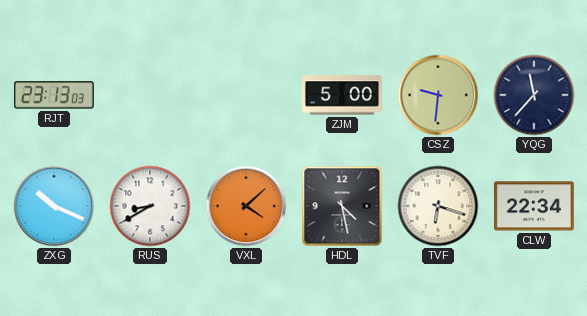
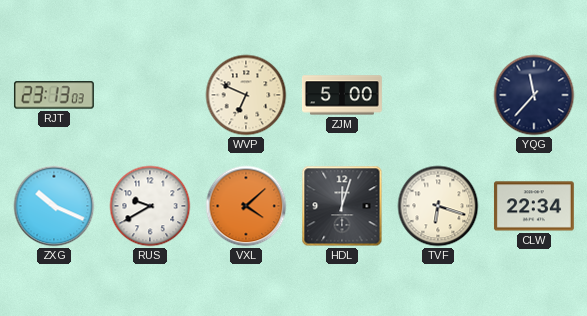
WVP: none -> 6:49 (246, 95)
CSZ: 9:31 -> none (438, 95)
RUS: 8:40 -> 9:40 (150, 206)
HDL: 4:28 -> 12:03 (342, 206)
